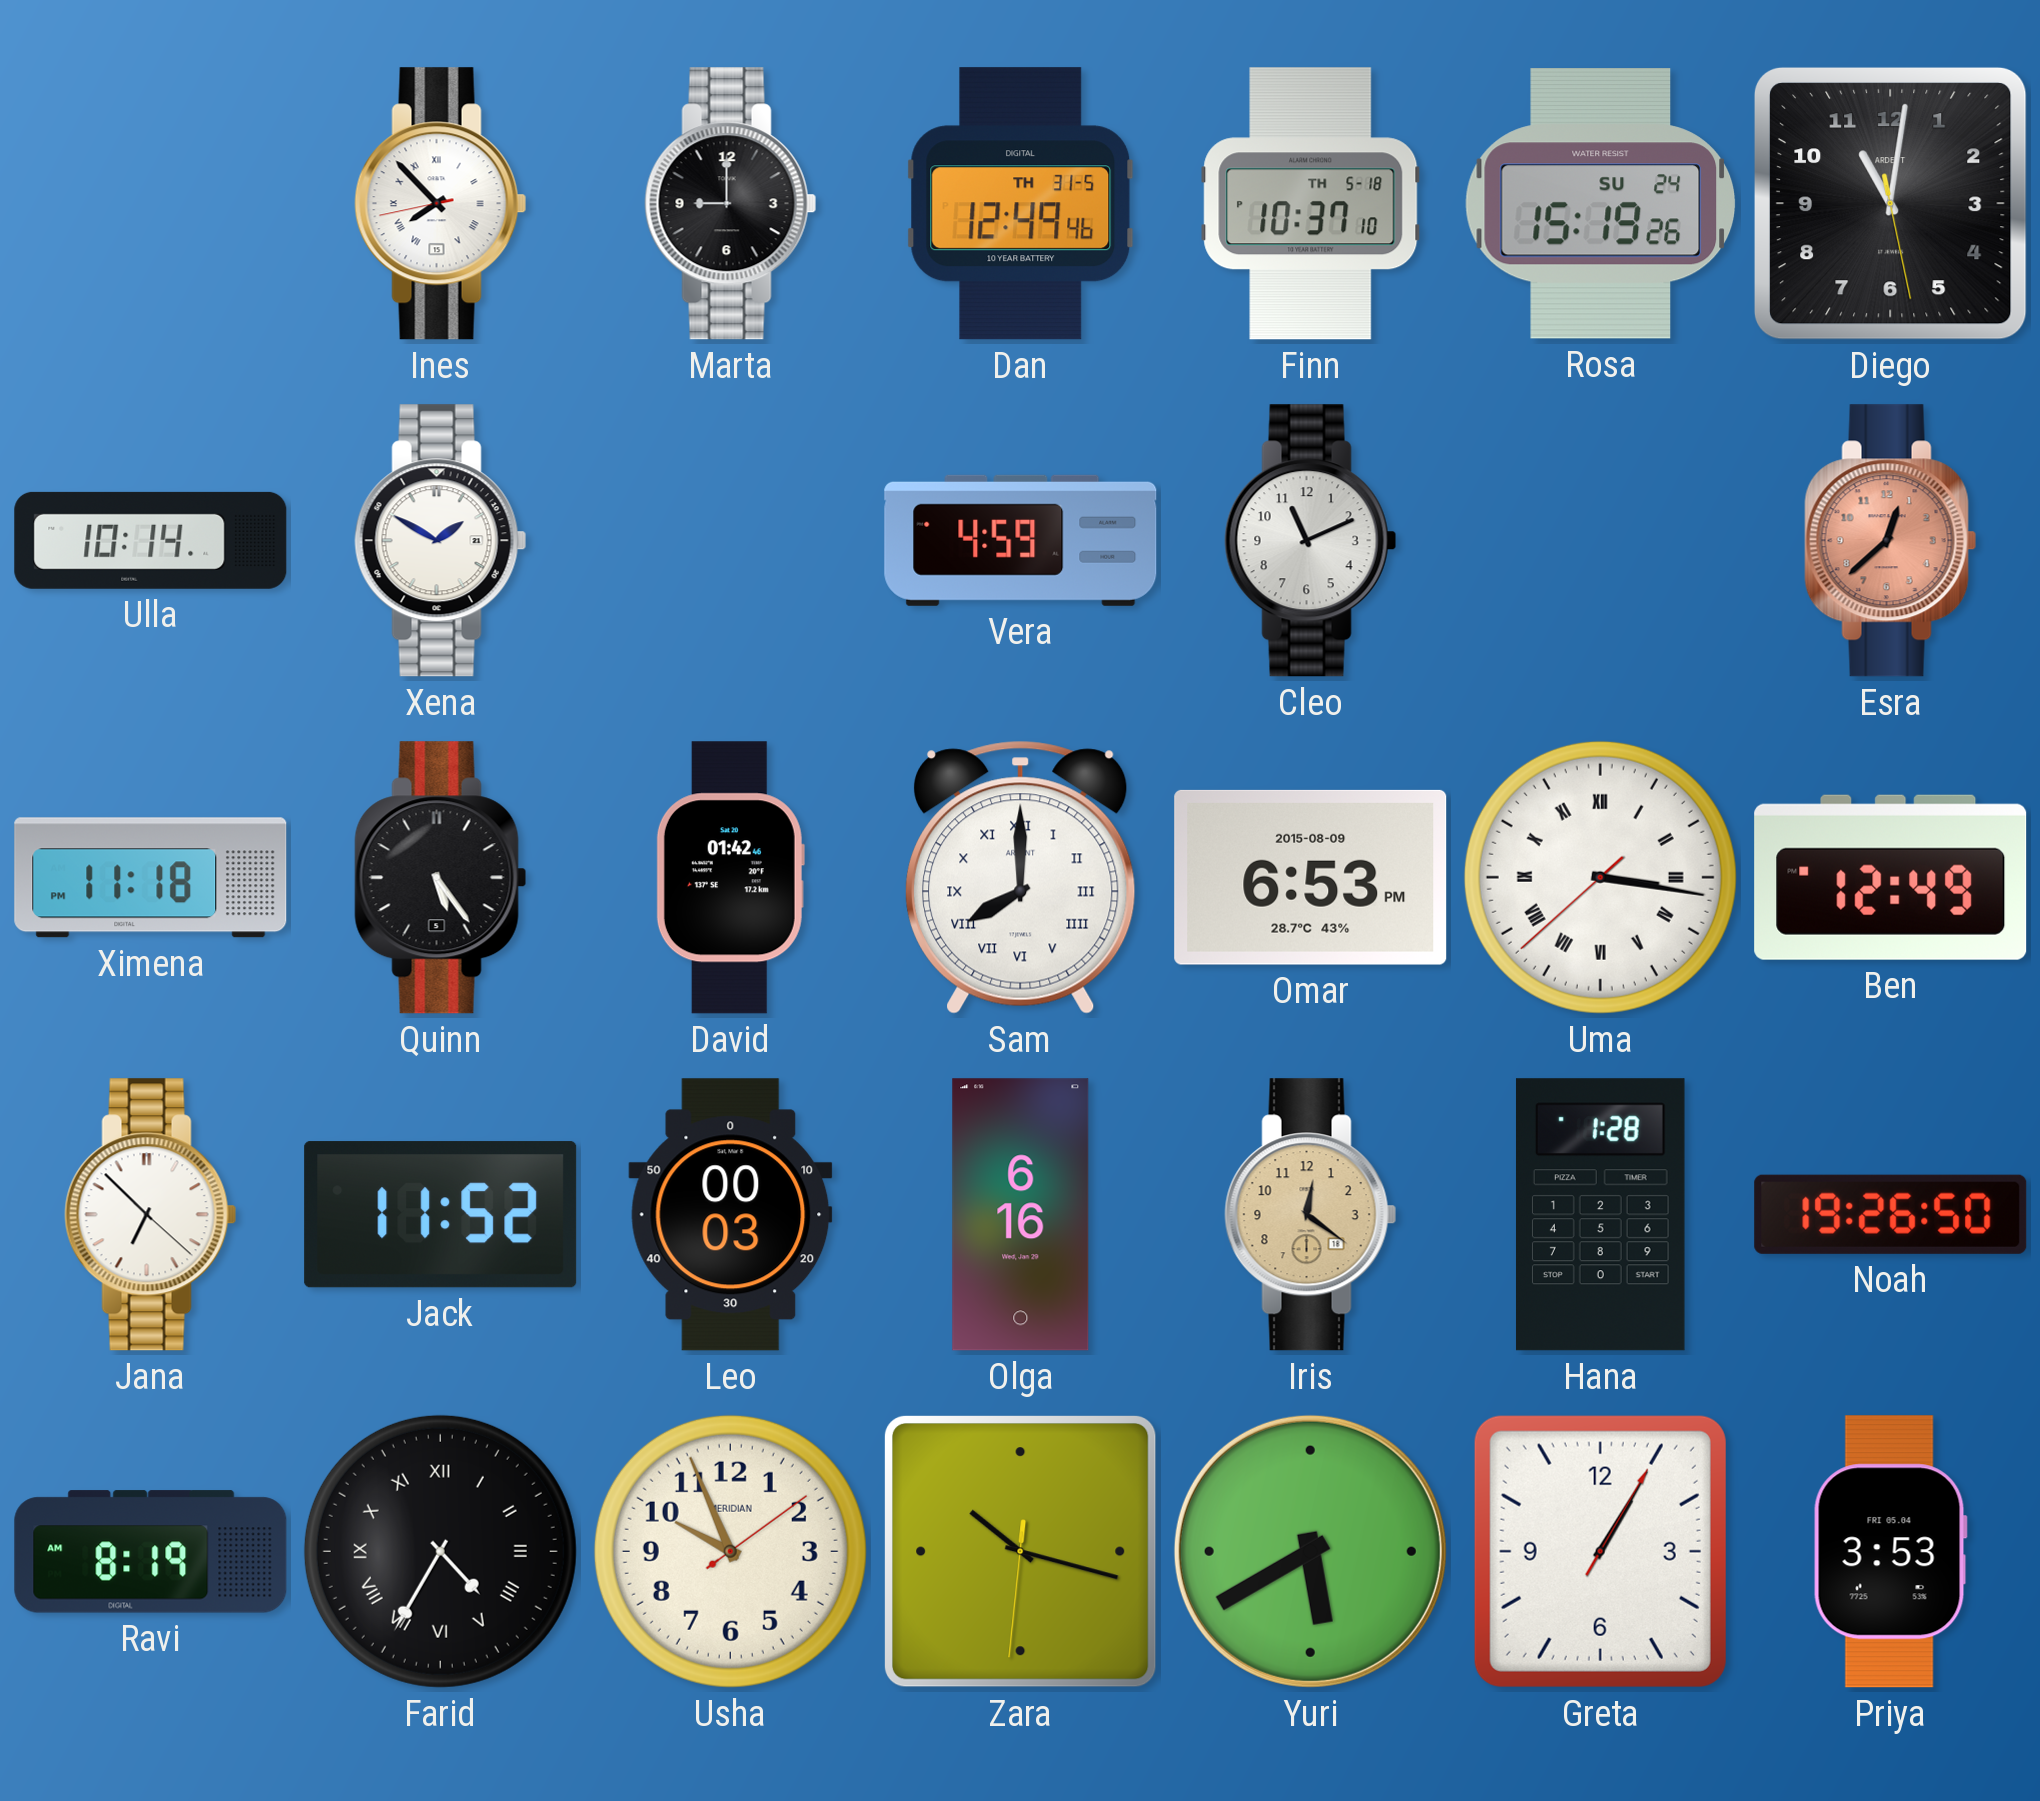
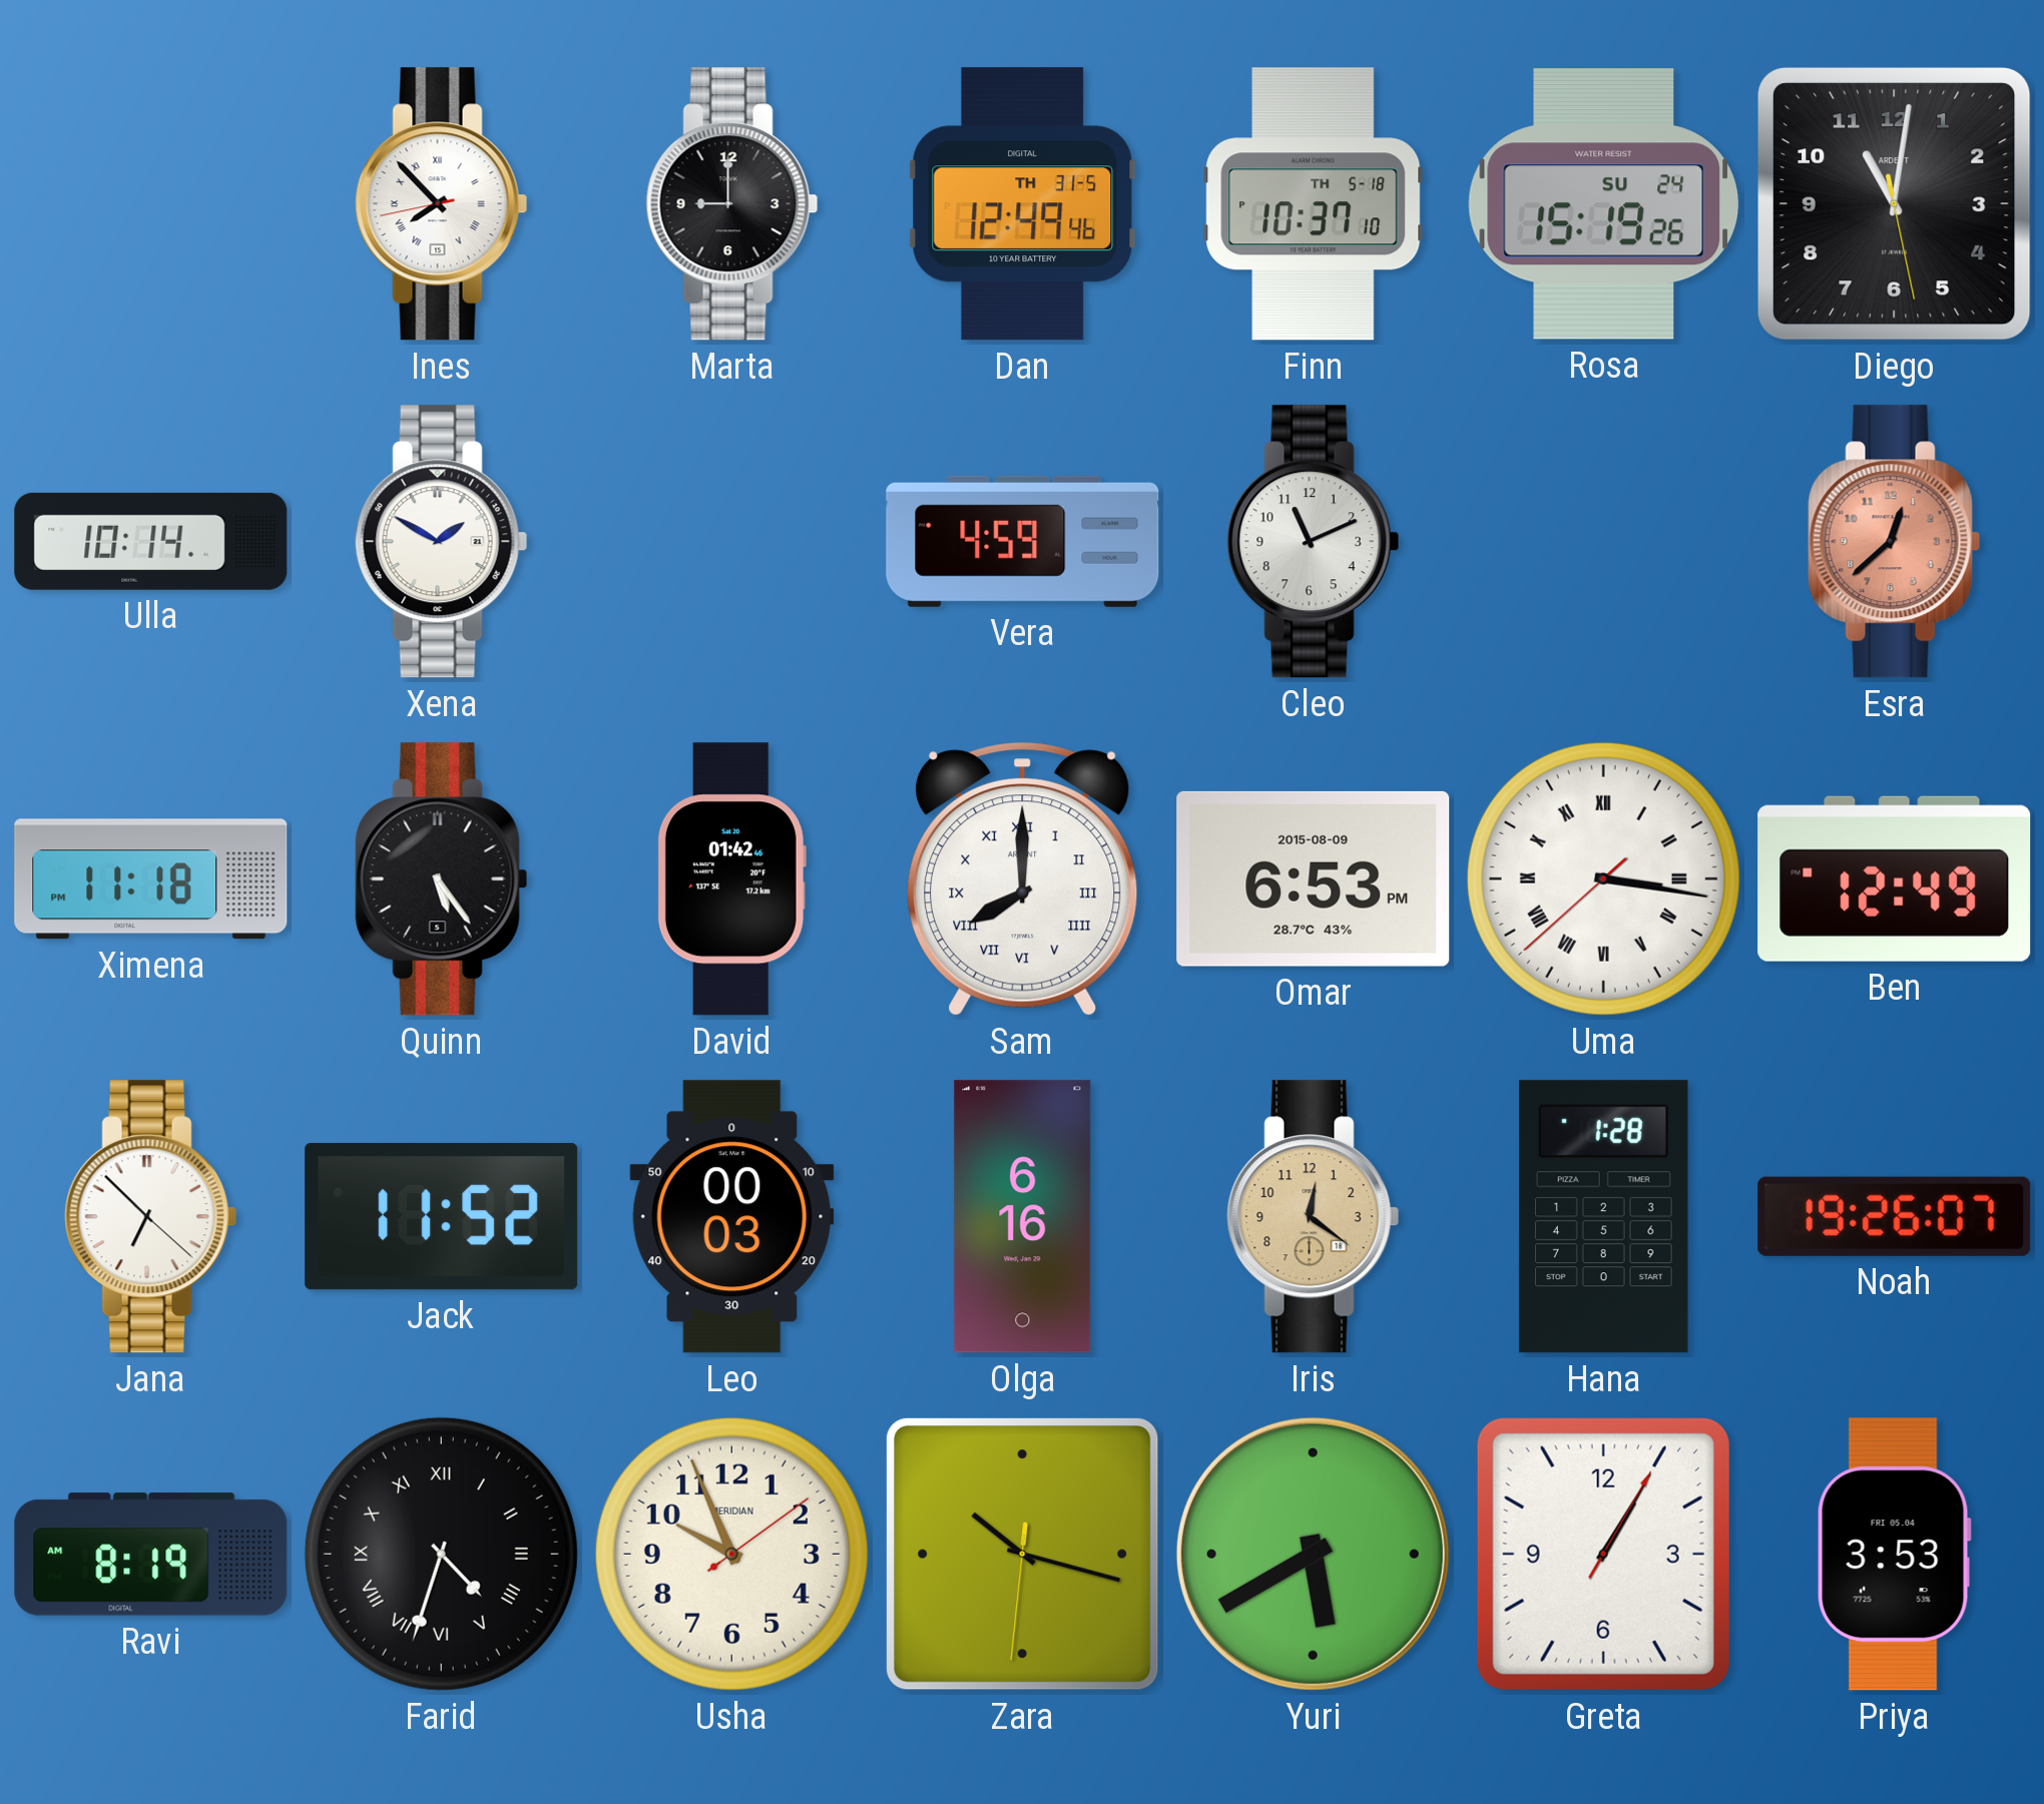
Noah: 19:26:50 -> 19:26:07 (1895, 1216)
Farid: 4:35 -> 4:33 (441, 1554)
